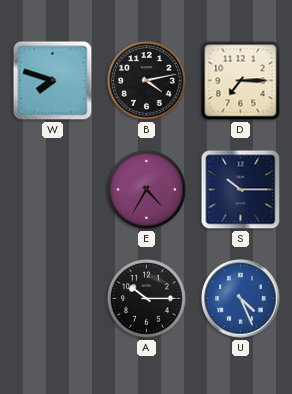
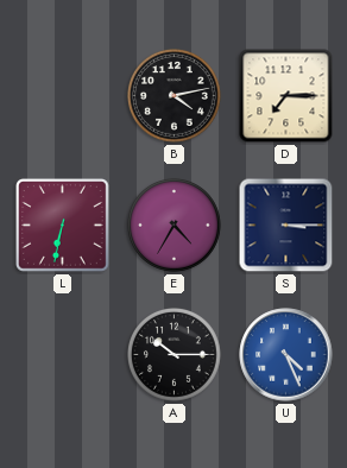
W: 7:48 -> none (53, 81)
L: none -> 6:32 (62, 224)
S: 10:15 -> 3:15 (286, 226)
